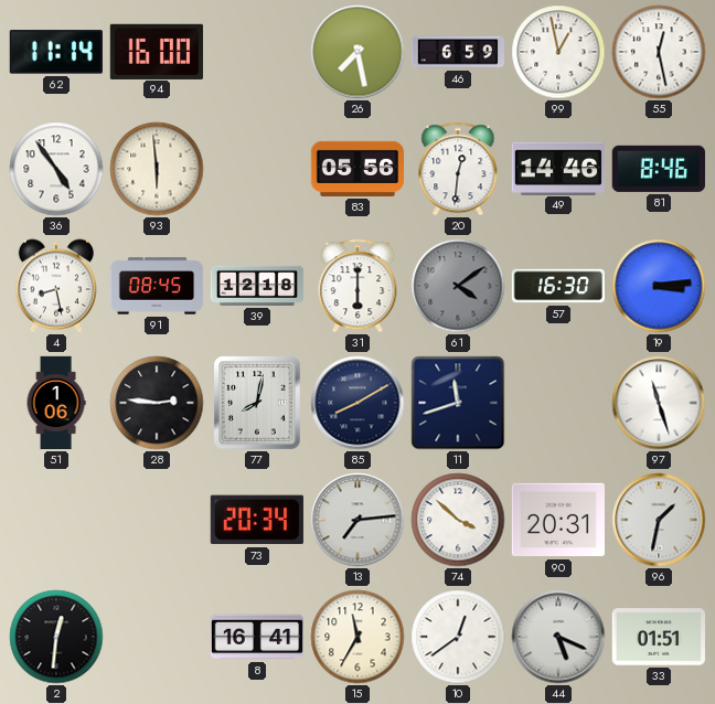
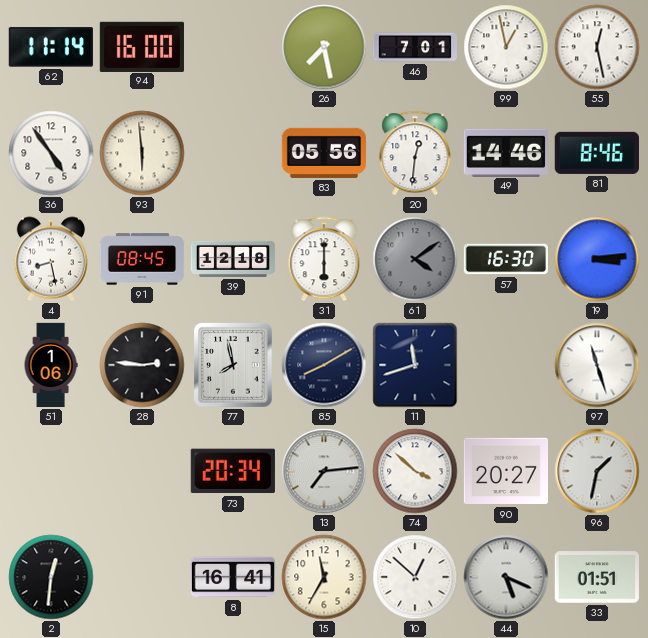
46: 6:59 -> 7:01 (415, 47)
77: 8:02 -> 7:58 (233, 365)
90: 20:31 -> 20:27 (505, 471)
10: 12:39 -> 12:52 (415, 577)
